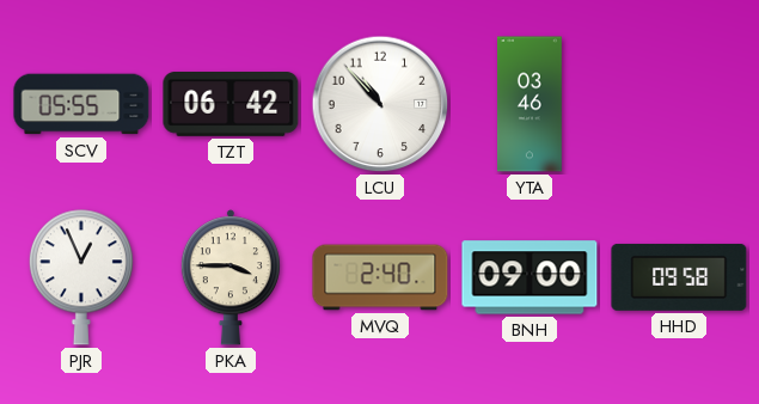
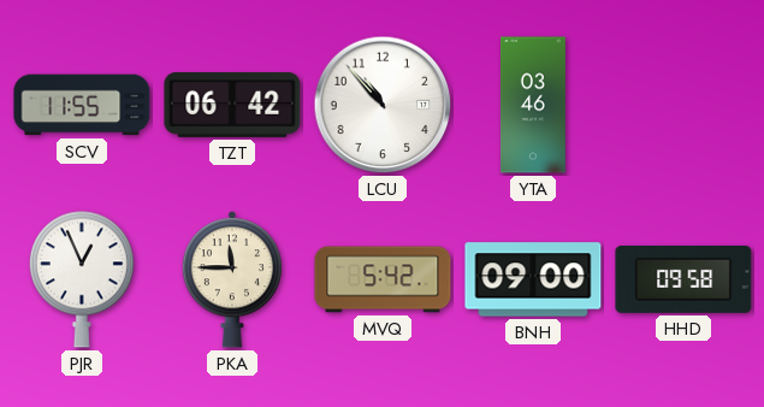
SCV: 05:55 -> 11:55 (82, 105)
PKA: 3:45 -> 11:45 (232, 279)
MVQ: 2:40 -> 5:42 (383, 279)
